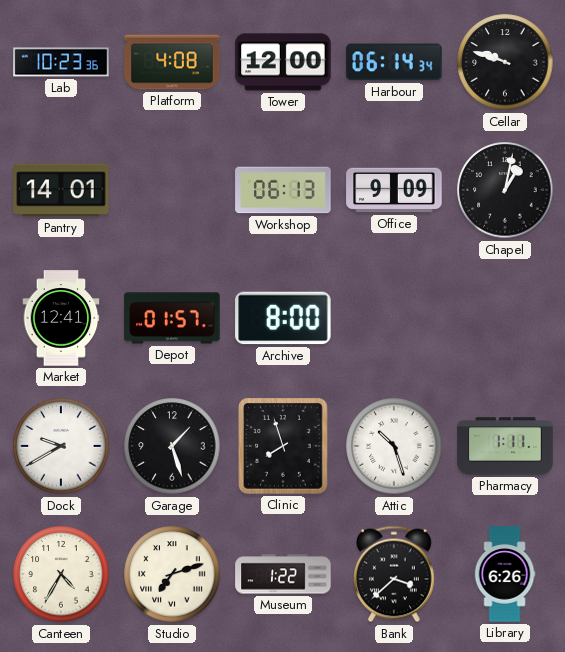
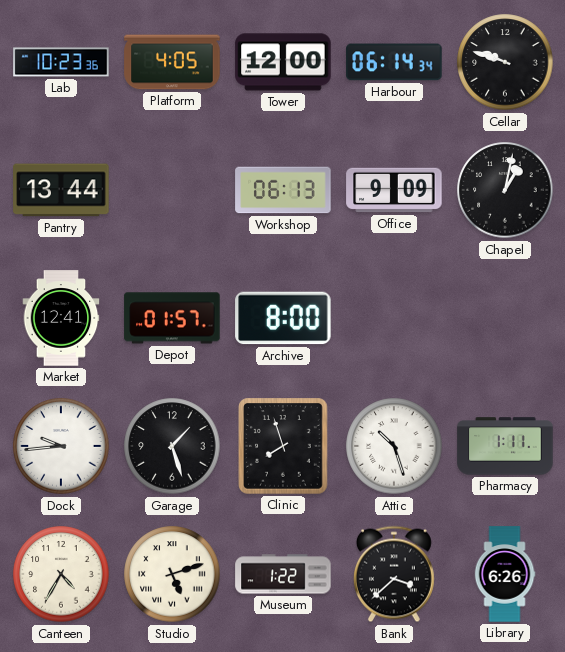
Platform: 4:08 -> 4:05 (172, 62)
Pantry: 14:01 -> 13:44 (61, 190)
Dock: 9:40 -> 9:44 (61, 446)
Studio: 7:12 -> 5:12 (172, 574)
